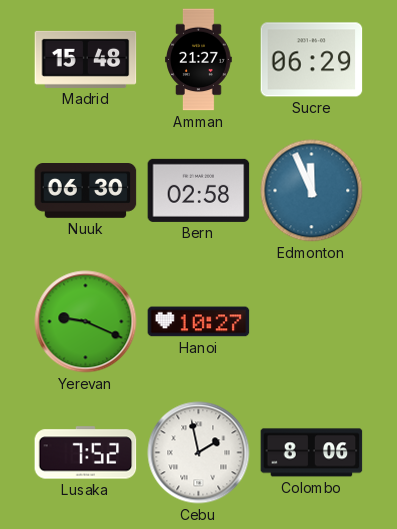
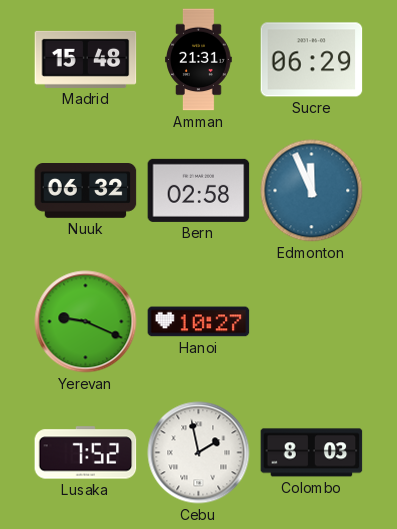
Amman: 21:27 -> 21:31 (199, 60)
Nuuk: 06:30 -> 06:32 (86, 191)
Colombo: 8:06 -> 8:03 (312, 453)
